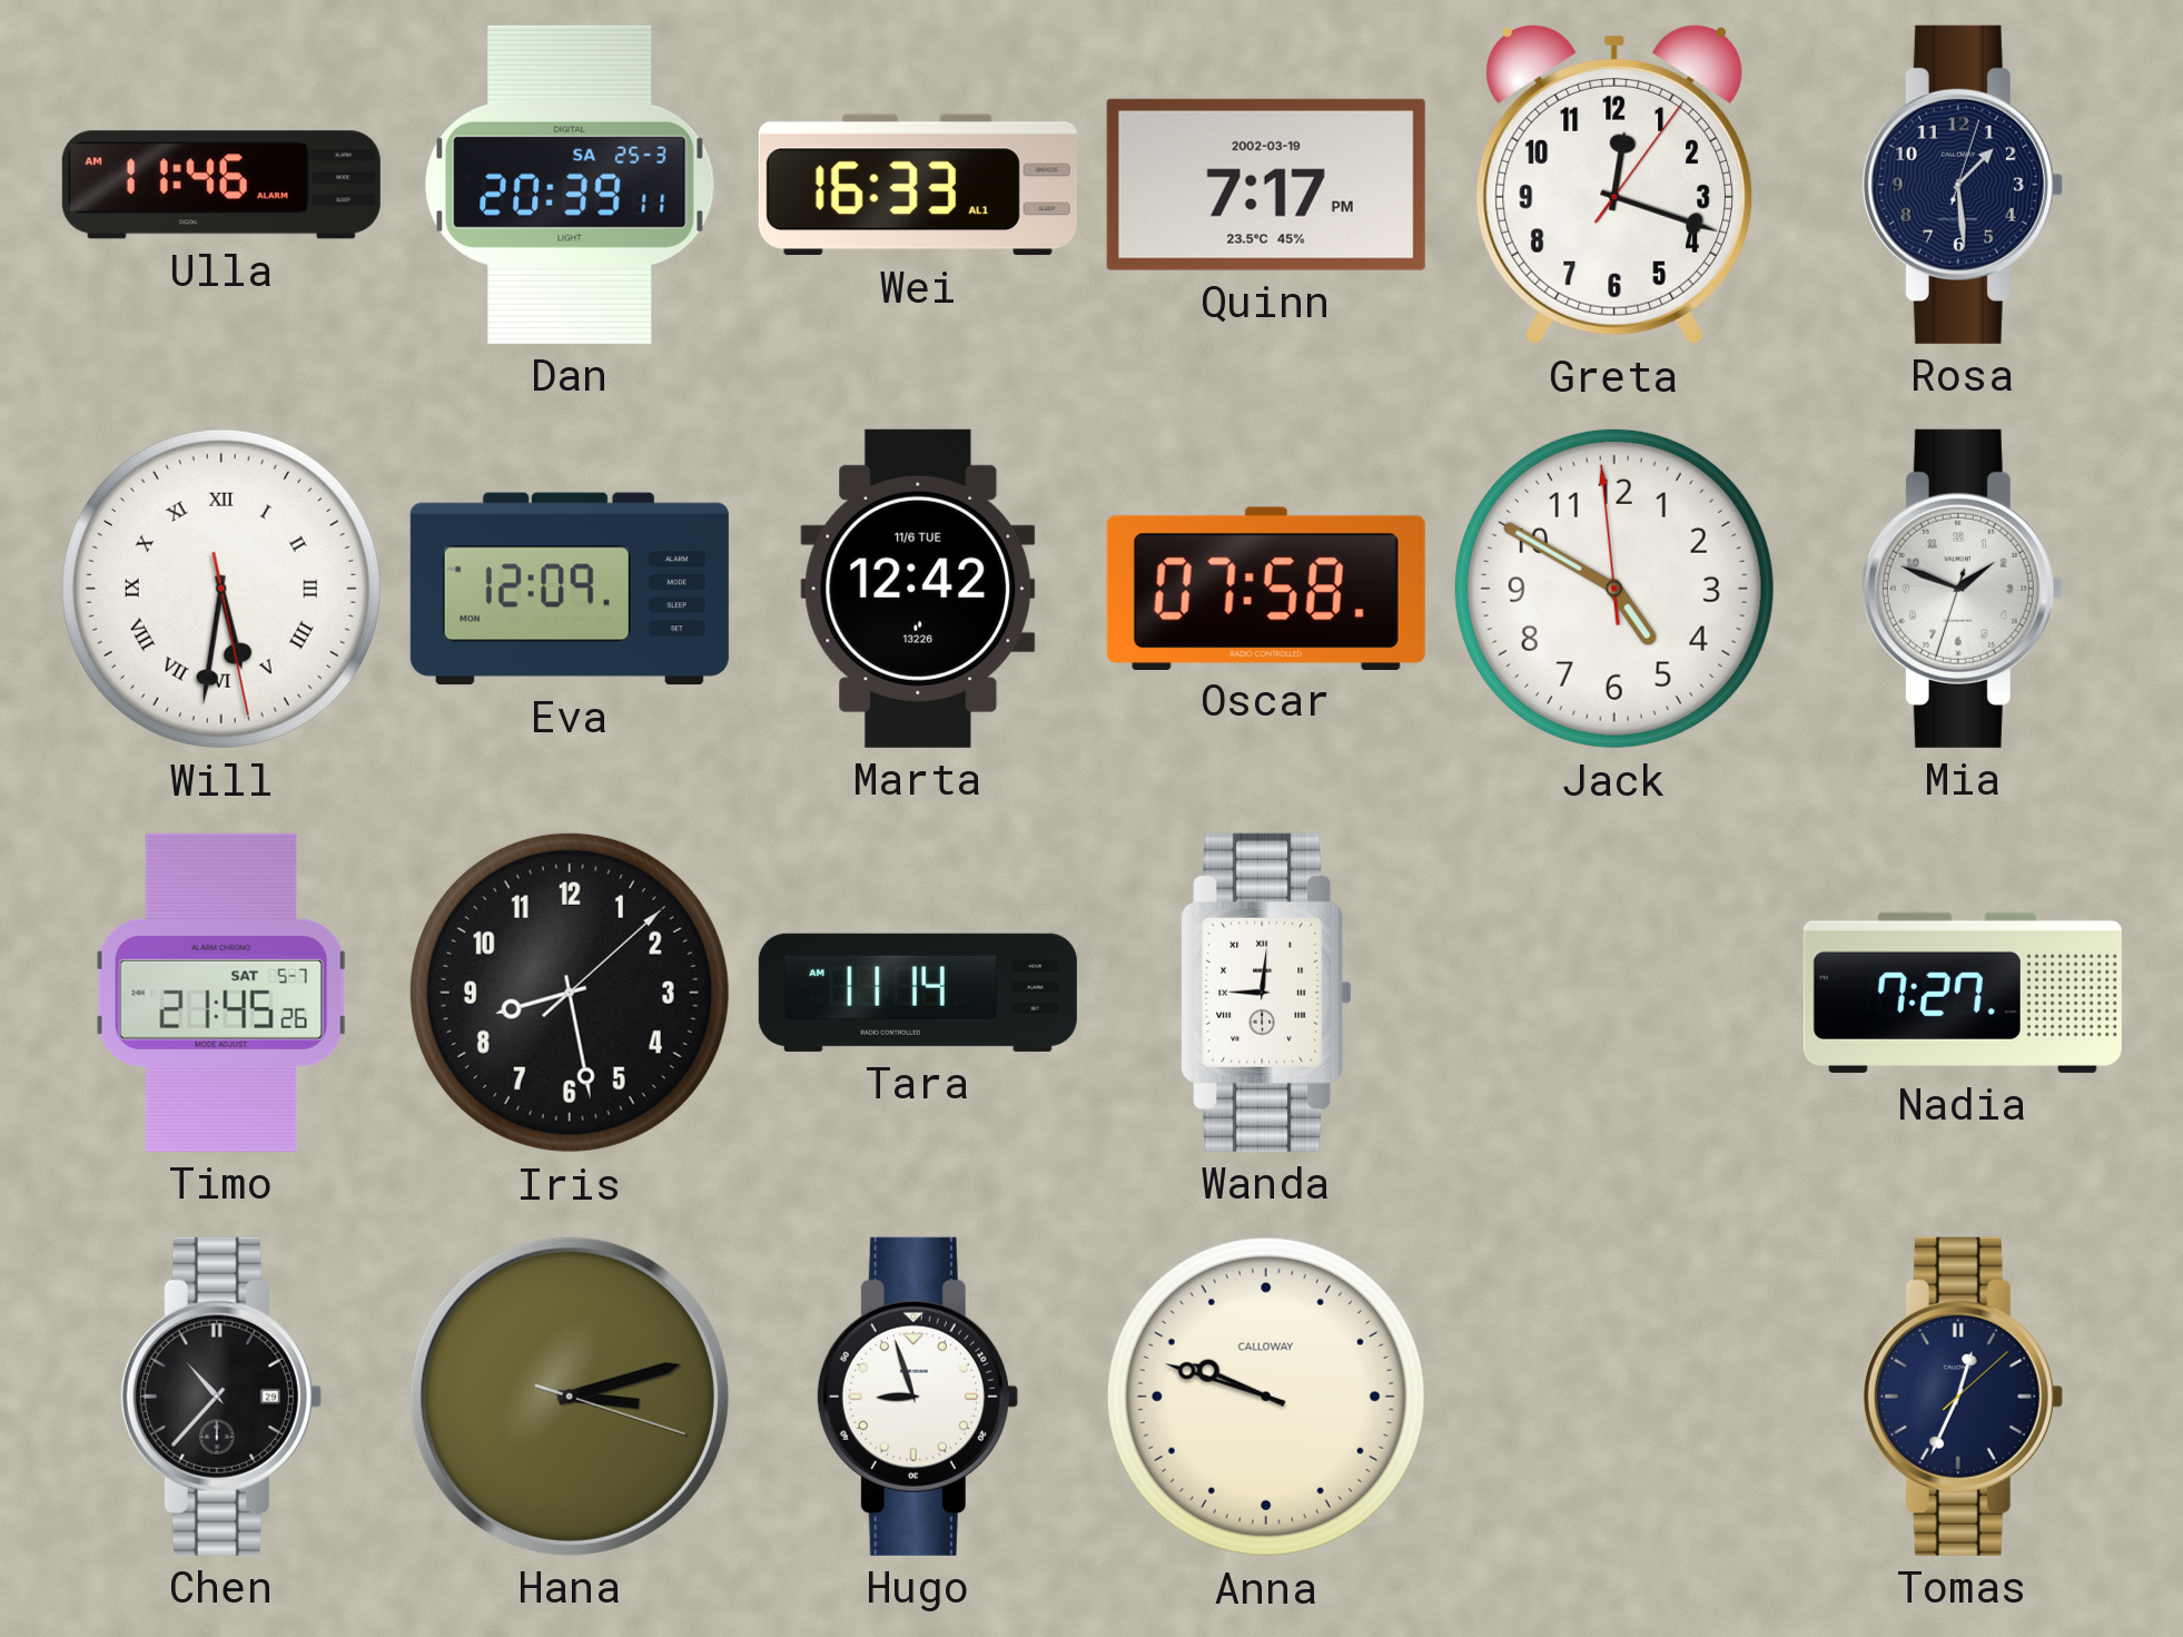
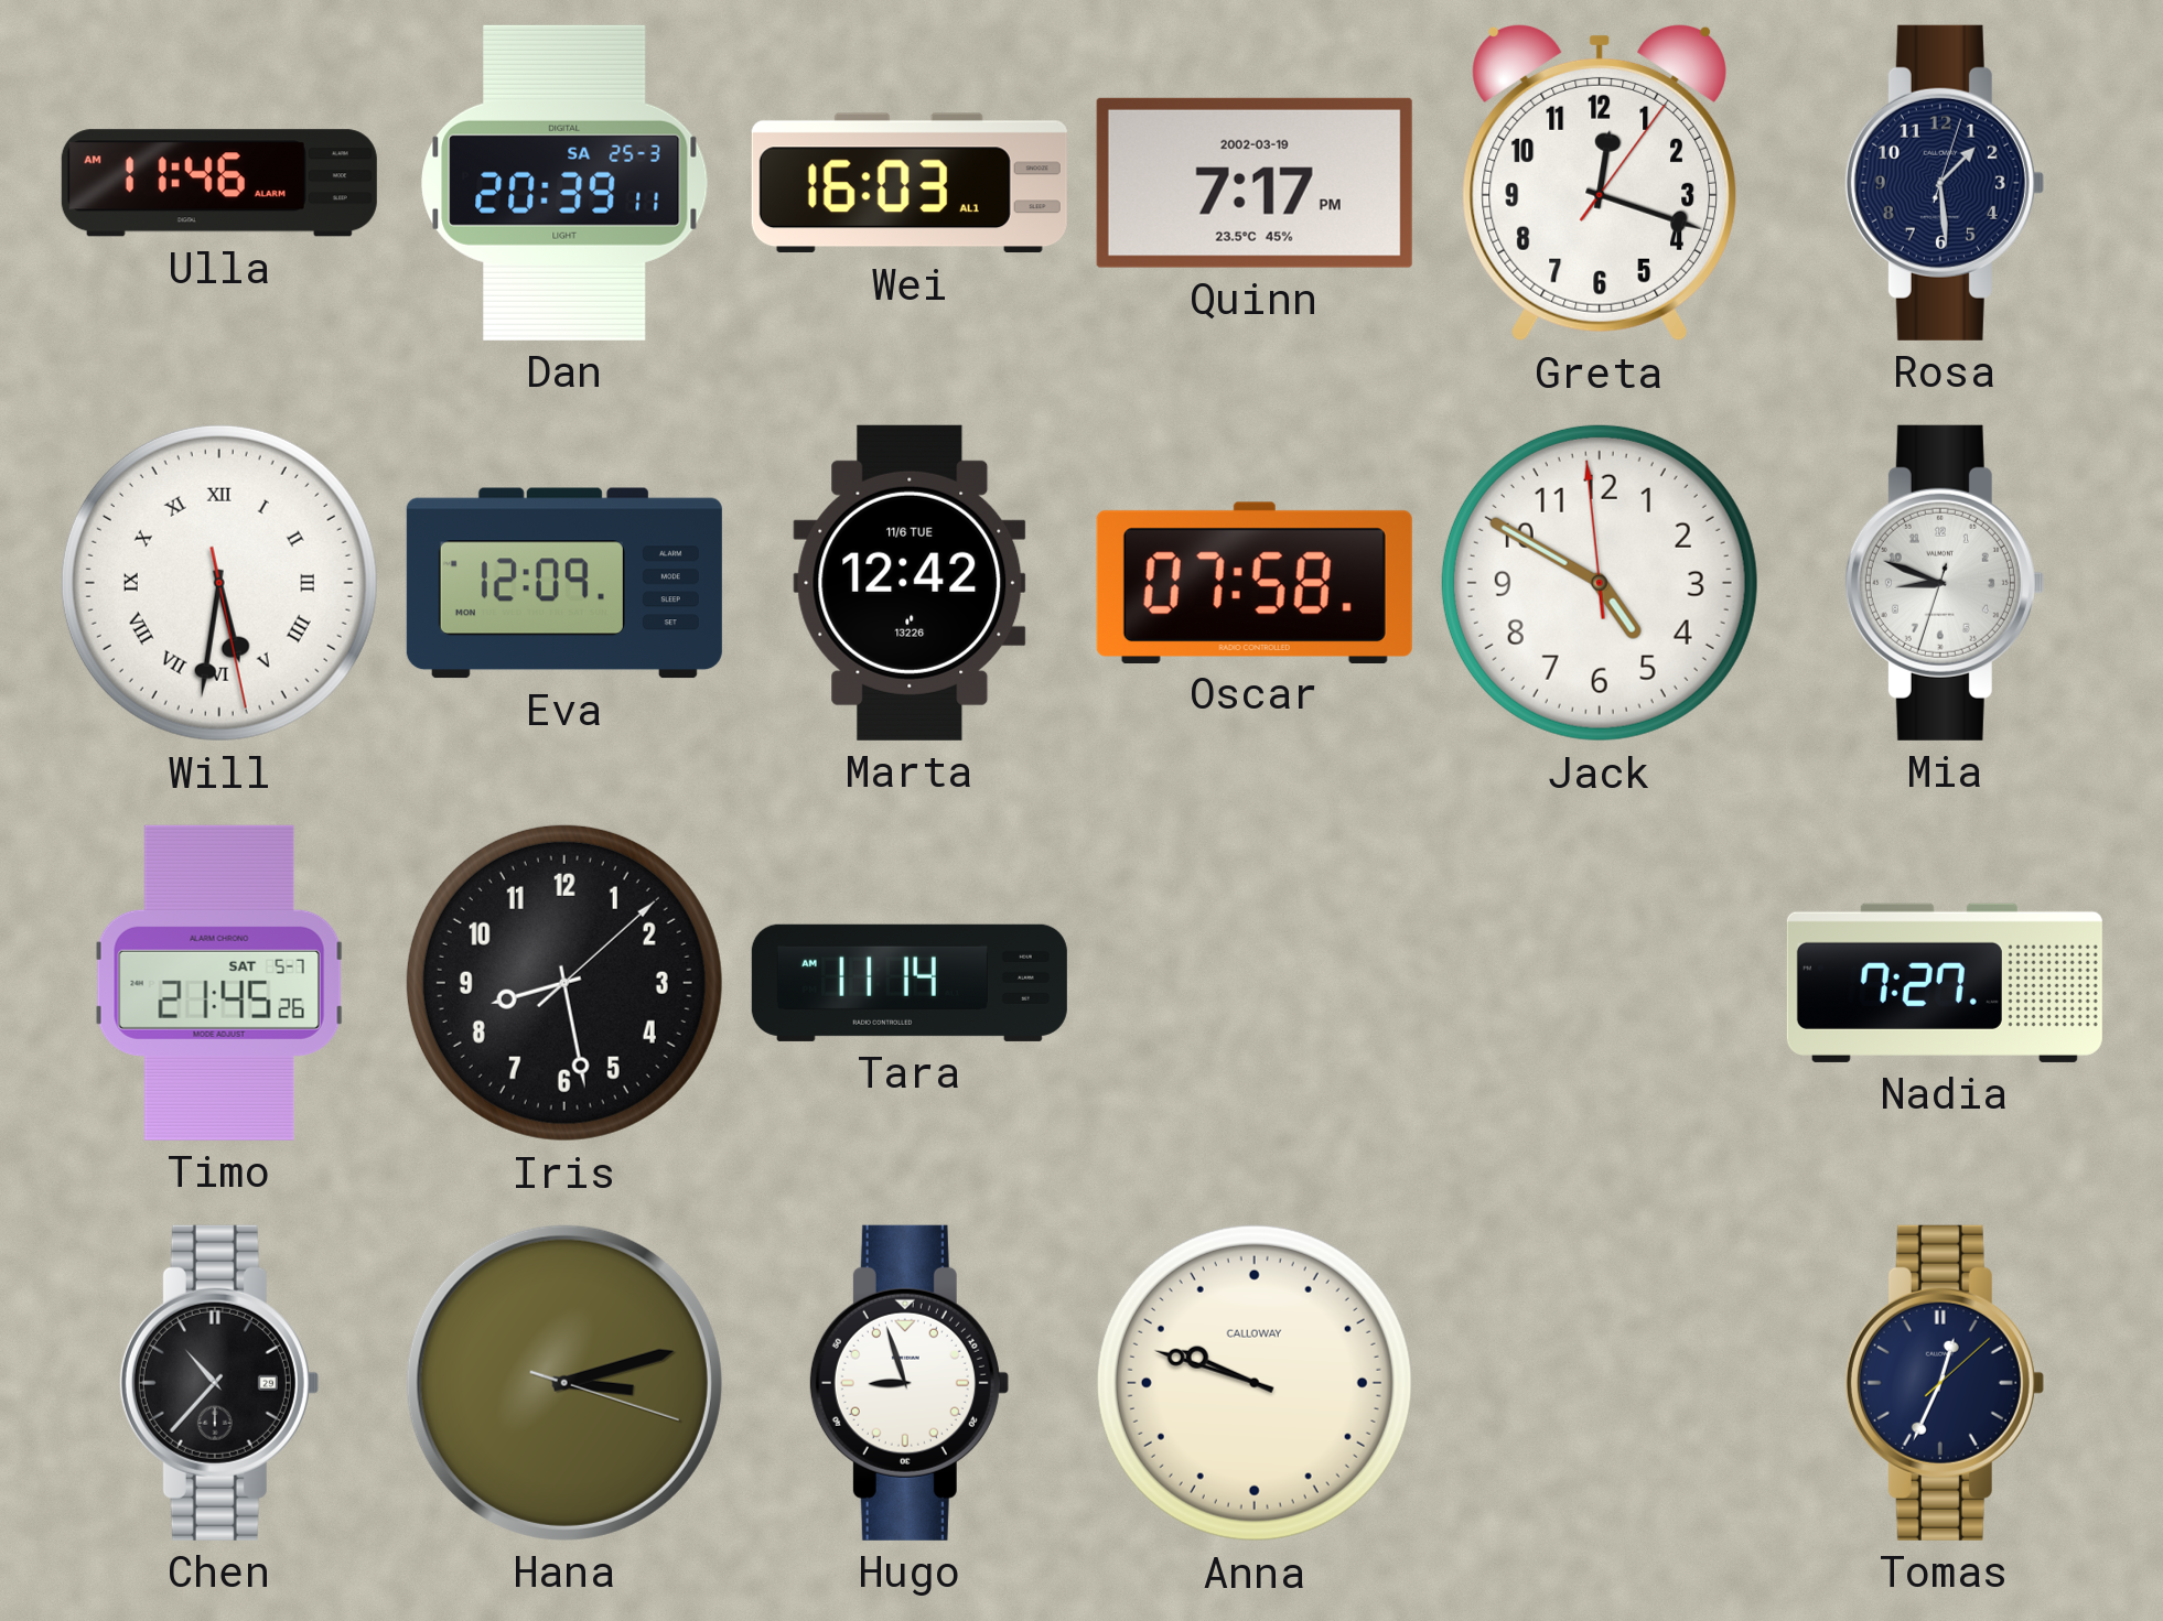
Wei: 16:33 -> 16:03 (910, 183)
Mia: 1:48 -> 8:48 (1944, 583)
Wanda: 9:01 -> none (1266, 993)
